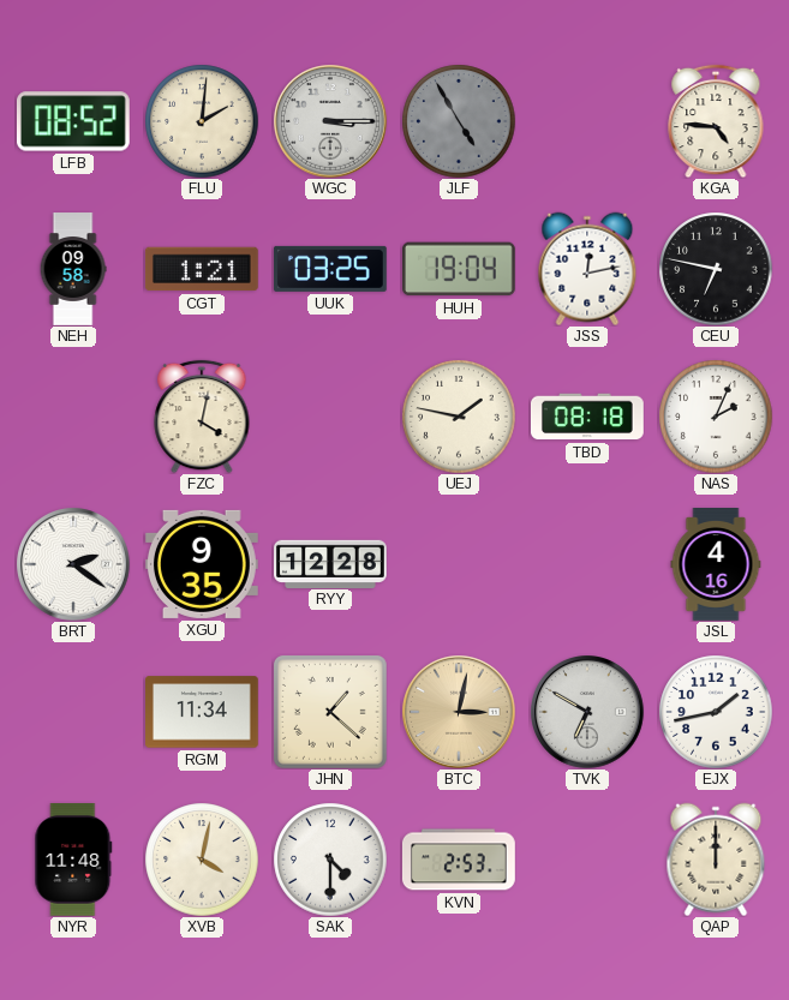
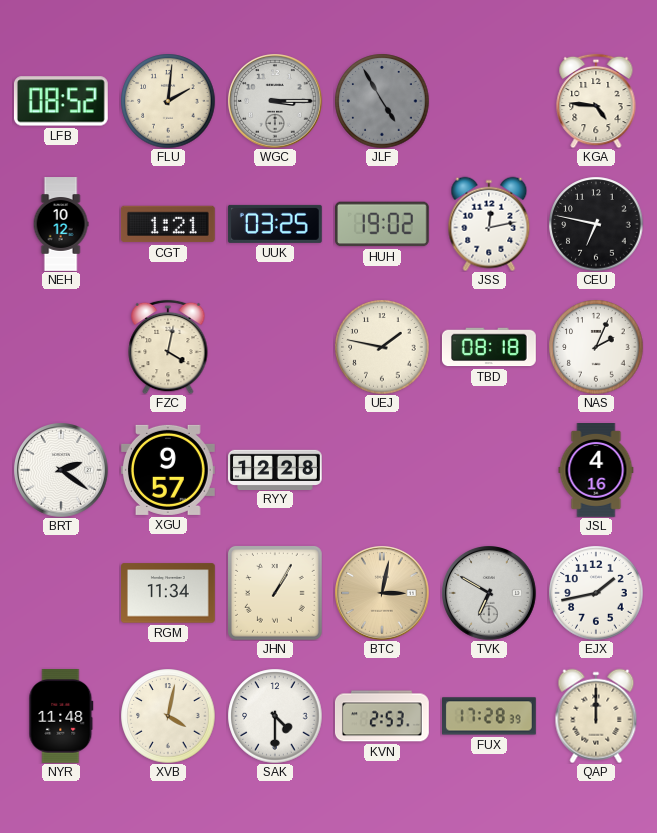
NEH: 09:58 -> 10:12 (61, 224)
HUH: 19:04 -> 19:02 (382, 224)
XGU: 9:35 -> 9:57 (168, 470)
JHN: 1:22 -> 1:05 (275, 593)
FUX: none -> 17:28 (490, 716)
